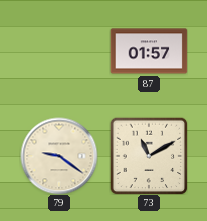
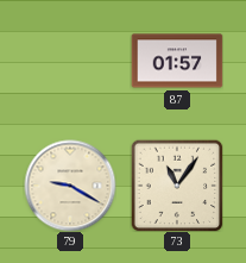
79: 9:21 -> 9:20 (70, 186)
73: 11:10 -> 11:06 (177, 186)
